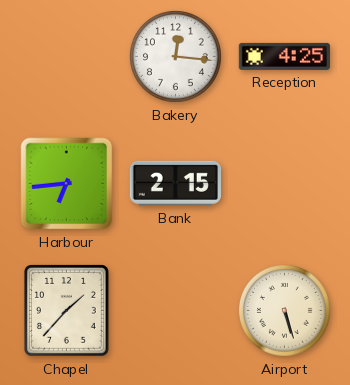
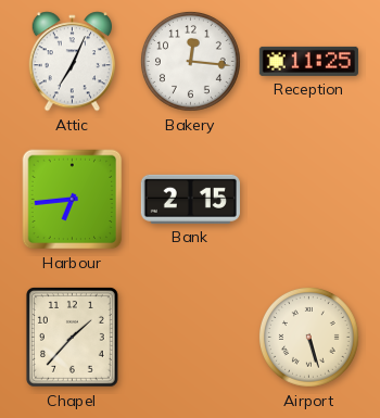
Attic: none -> 7:04 (73, 62)
Reception: 4:25 -> 11:25 (308, 61)
